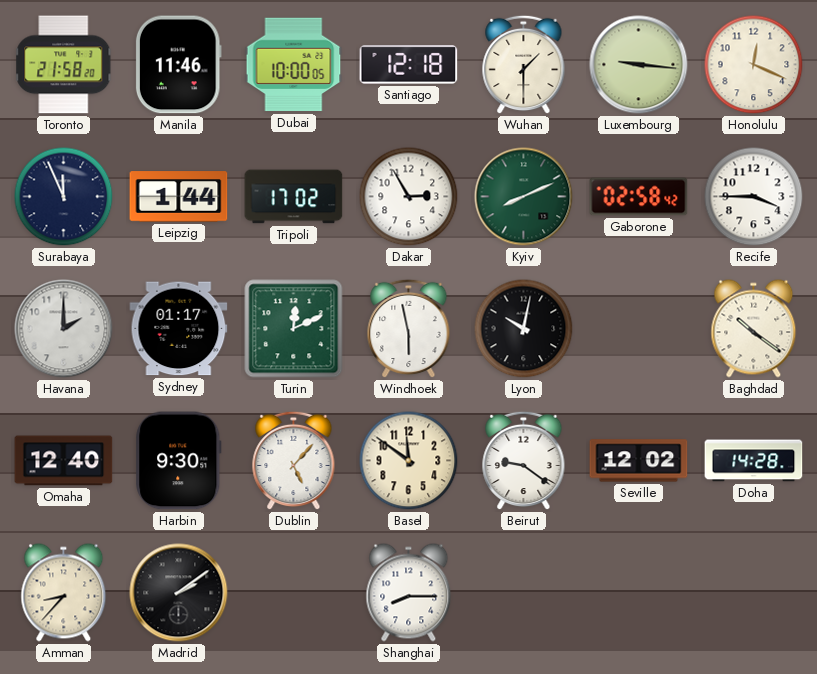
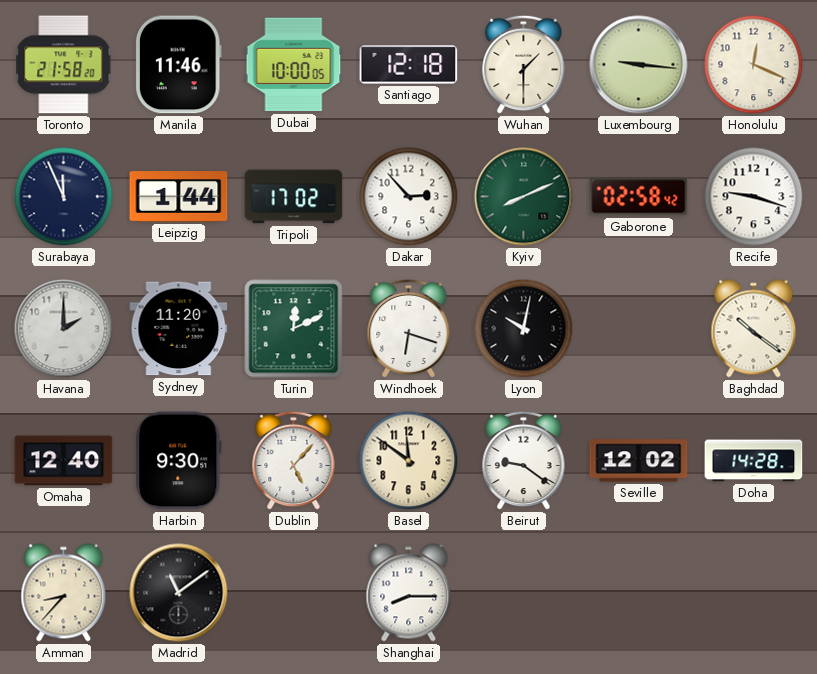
Dakar: 2:55 -> 2:53 (409, 197)
Recife: 3:45 -> 9:18 (754, 197)
Sydney: 01:17 -> 11:20 (179, 329)
Windhoek: 5:58 -> 6:18 (409, 329)
Madrid: 2:09 -> 11:09 (179, 593)
